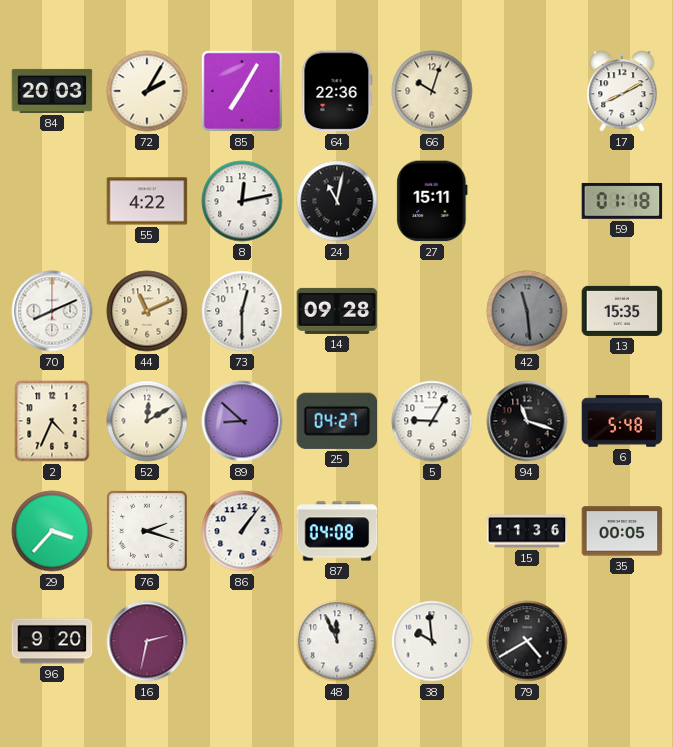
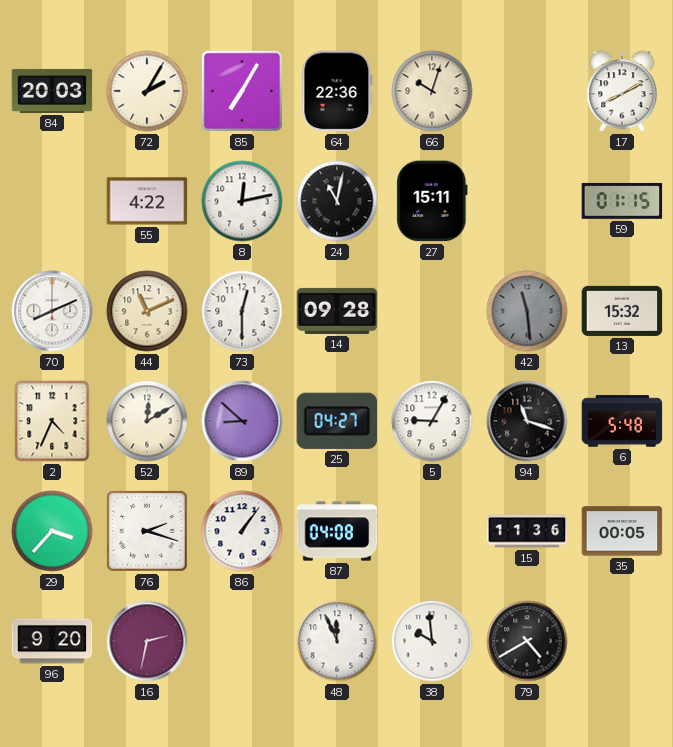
59: 01:18 -> 01:15 (622, 201)
13: 15:35 -> 15:32 (622, 311)
